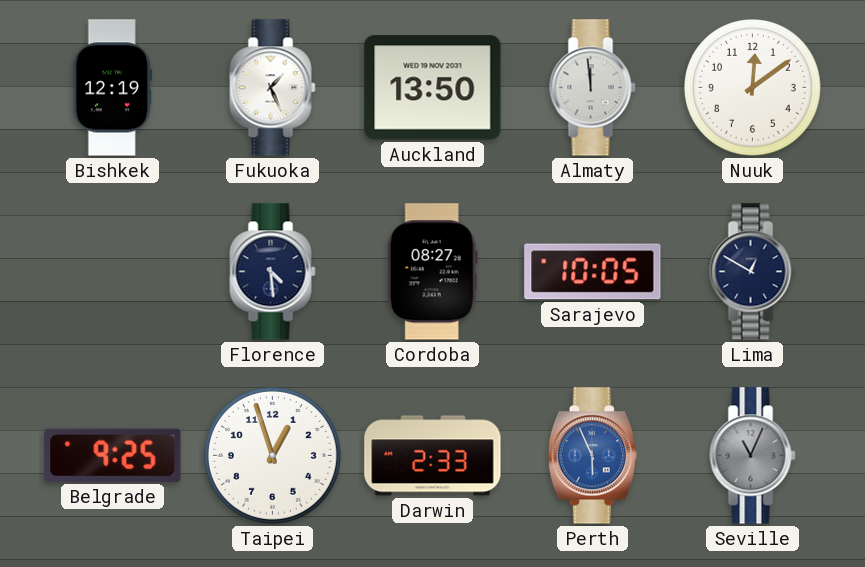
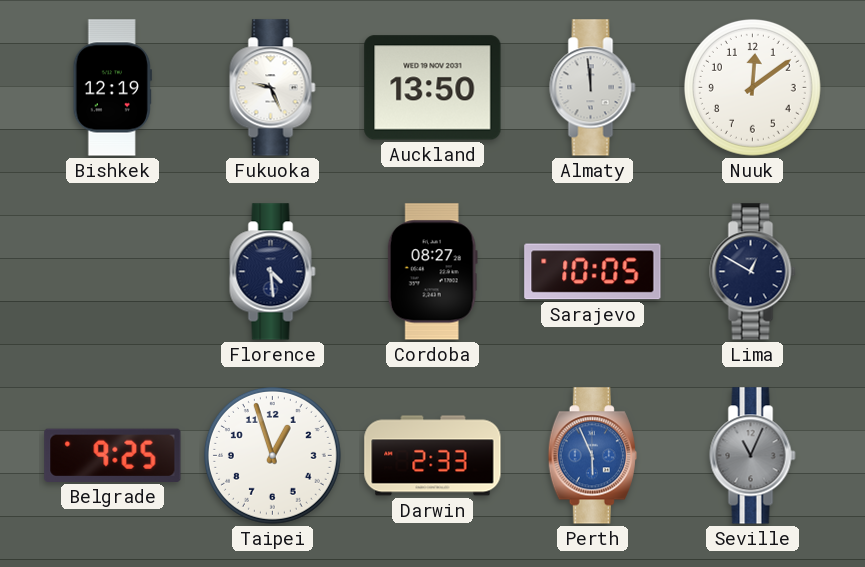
Fukuoka: 1:26 -> 9:26 (273, 88)
